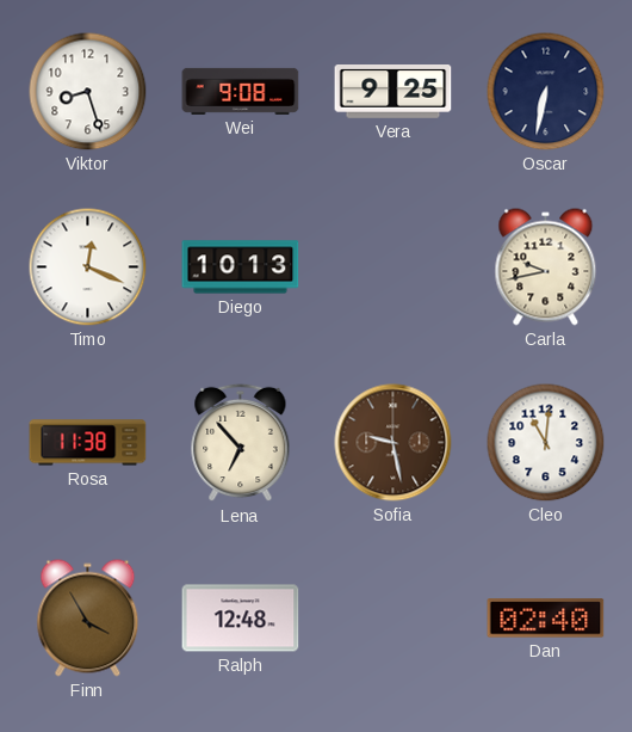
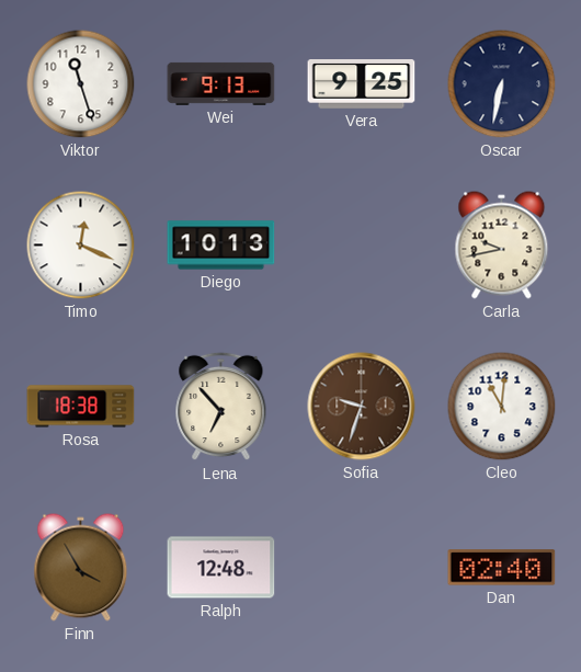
Viktor: 8:27 -> 11:27 (81, 84)
Wei: 9:08 -> 9:13 (221, 83)
Rosa: 11:38 -> 18:38 (81, 407)
Sofia: 9:28 -> 9:33 (362, 407)
